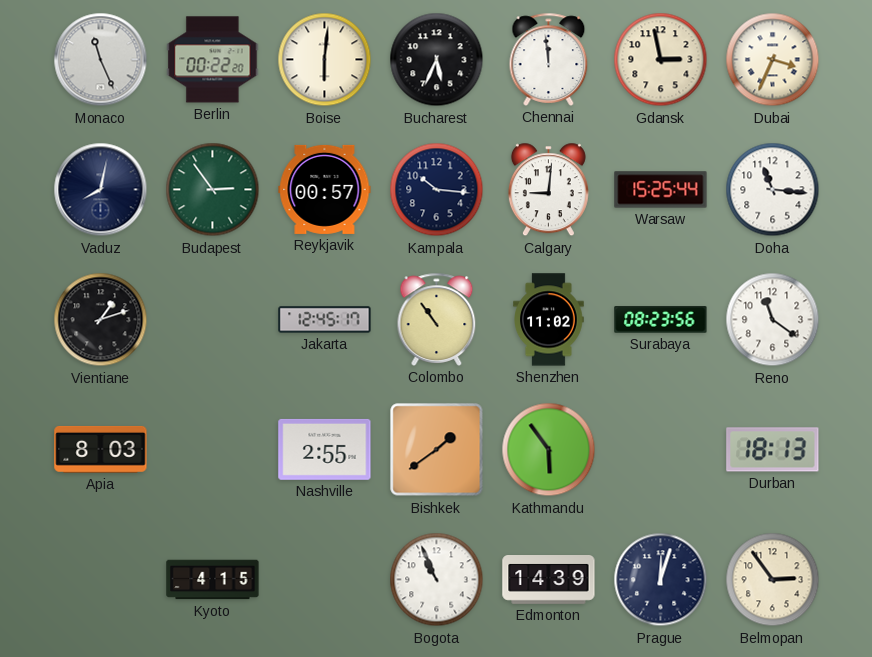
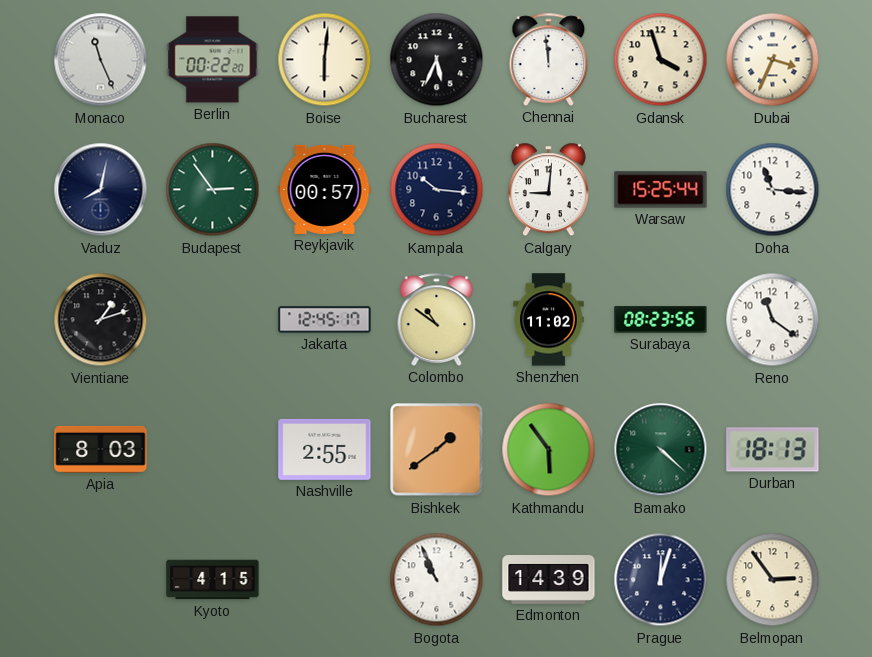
Gdansk: 2:58 -> 3:57 (661, 60)
Colombo: 10:54 -> 10:51 (437, 319)
Bamako: none -> 4:22 (661, 450)
